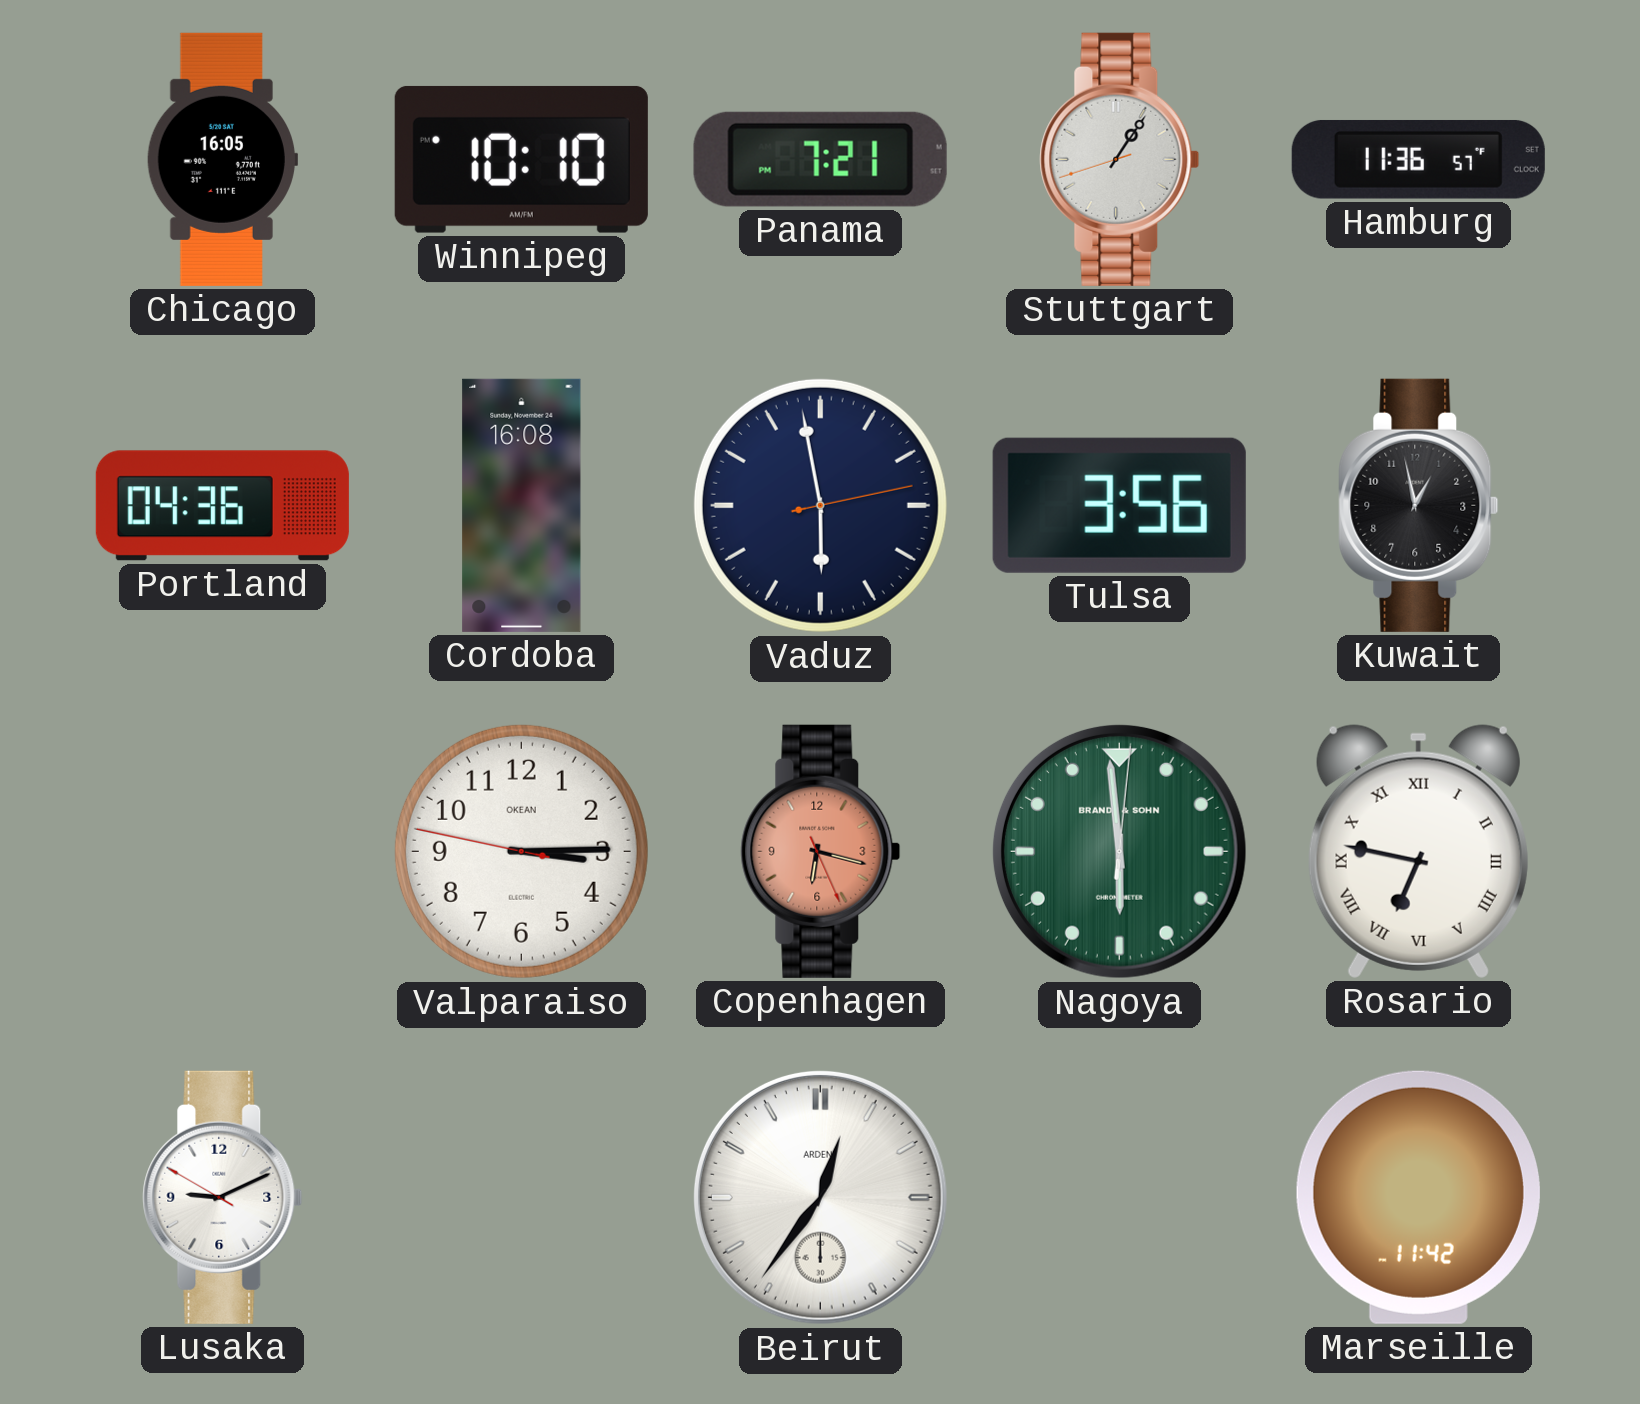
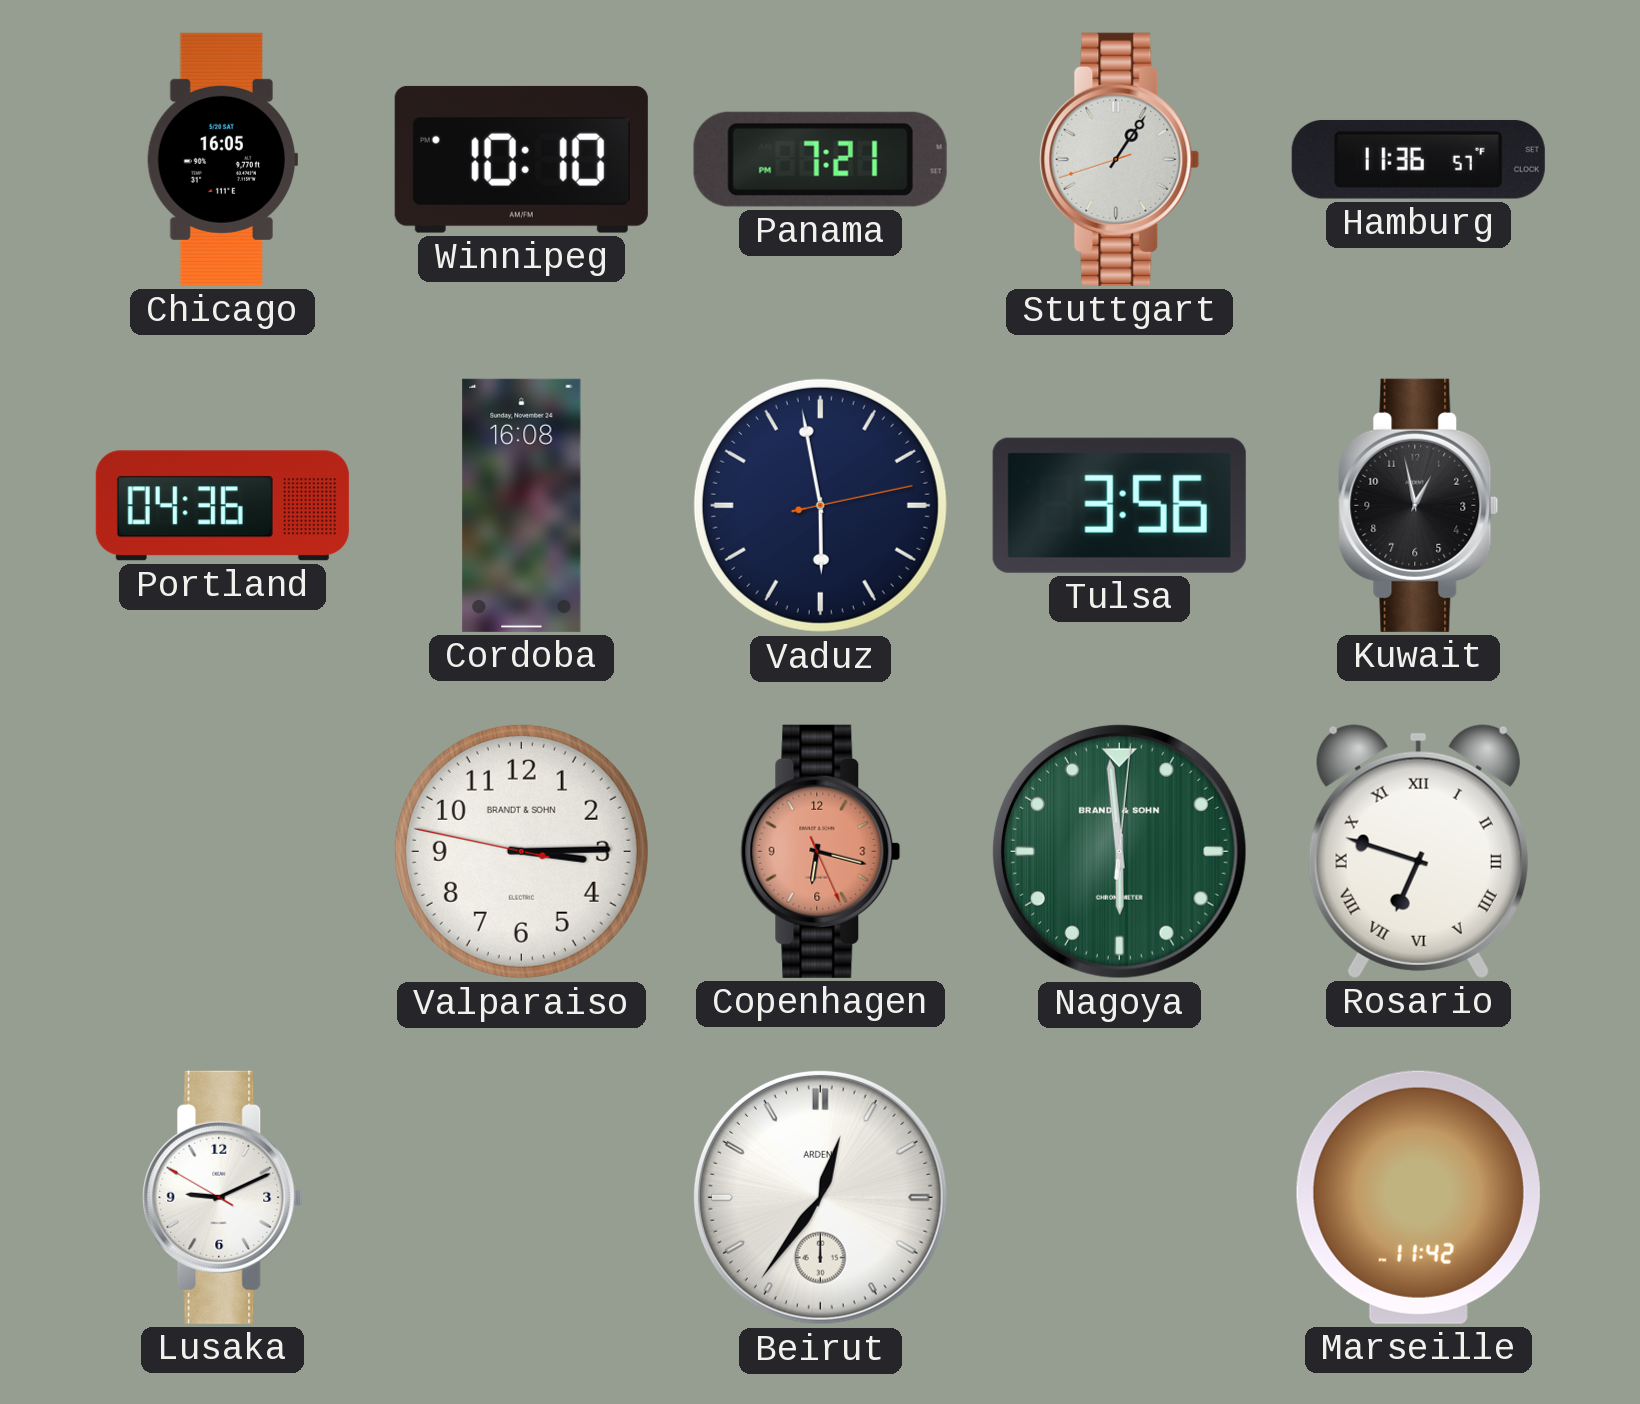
Valparaiso brand: OKEAN -> BRANDT & SOHN (521, 851)
Rosario: 6:47 -> 6:48 (1418, 851)
